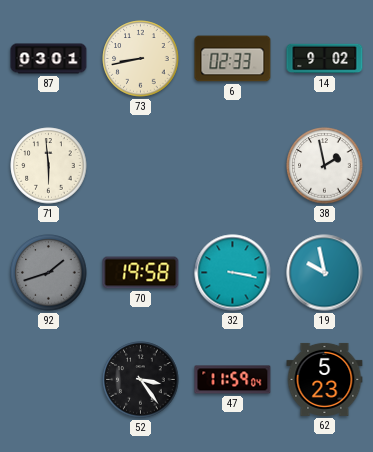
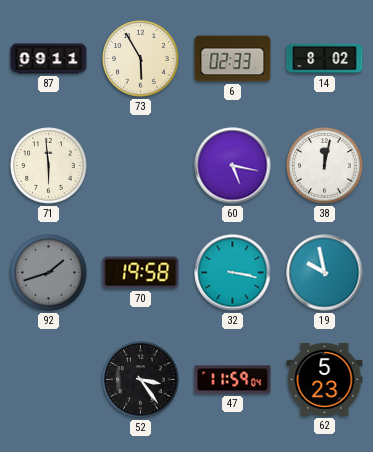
87: 03:01 -> 09:11 (49, 59)
73: 8:43 -> 5:55 (141, 59)
14: 9:02 -> 8:02 (325, 59)
60: none -> 5:17 (233, 166)
38: 1:58 -> 12:02 (325, 166)
